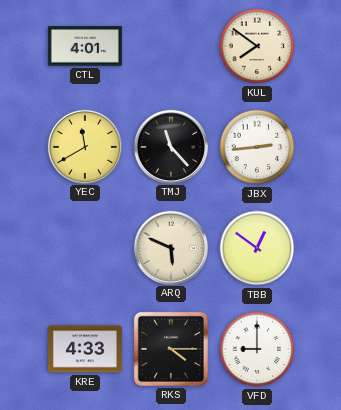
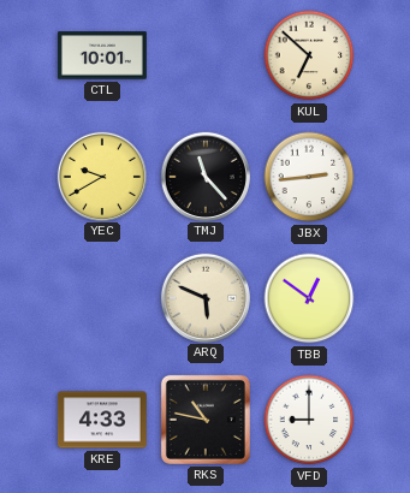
CTL: 4:01 -> 10:01 (102, 55)
KUL: 7:51 -> 6:52 (309, 55)
YEC: 11:40 -> 9:40 (101, 176)
RKS: 4:15 -> 10:47 (206, 420)
